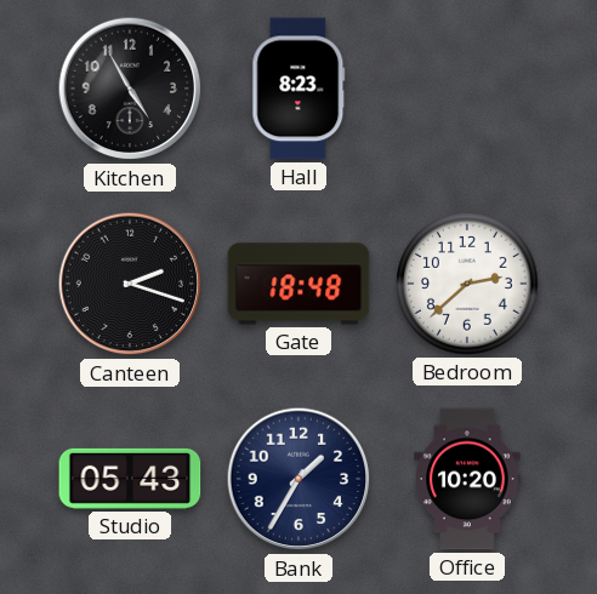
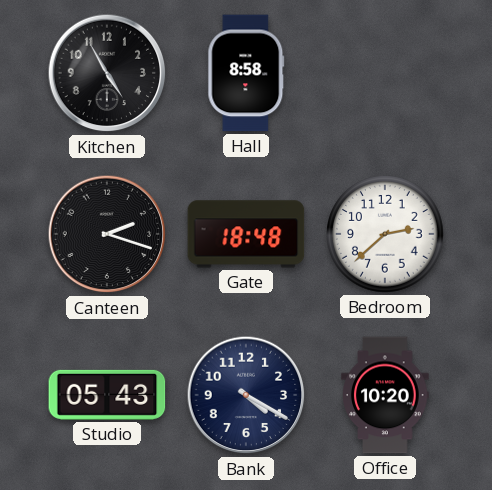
Hall: 8:23 -> 8:58 (246, 73)
Bank: 1:35 -> 4:20 (246, 395)
